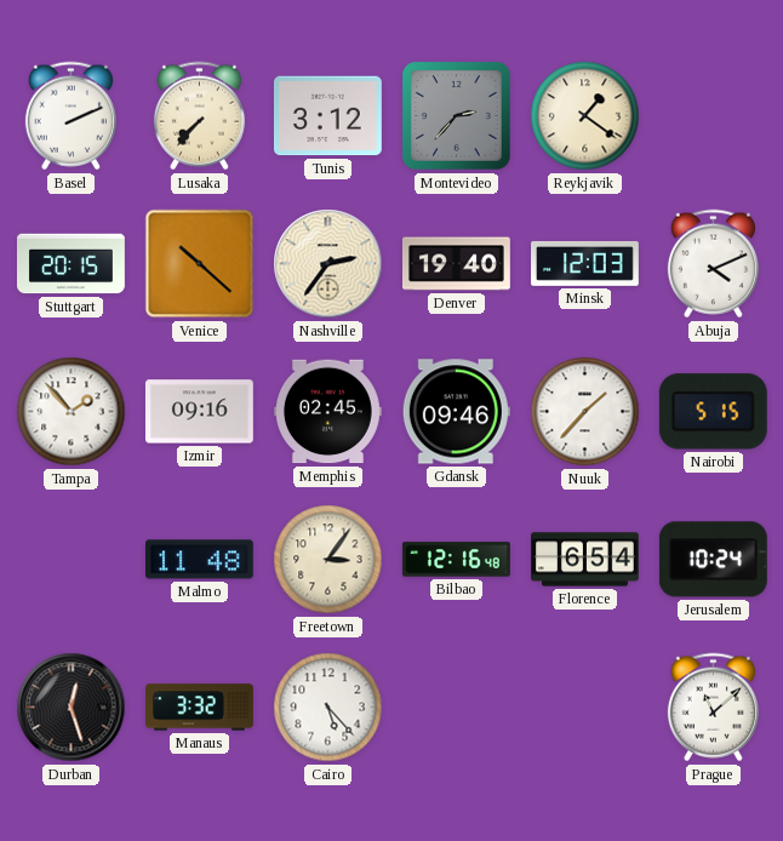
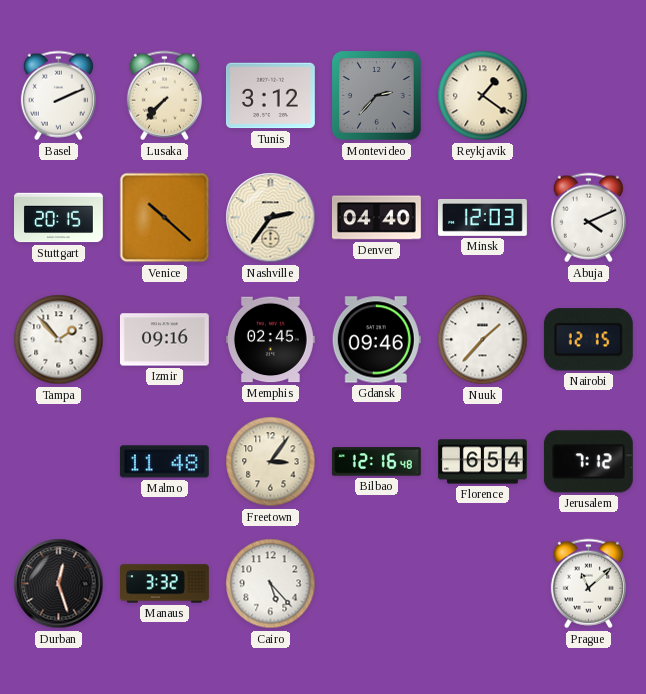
Denver: 19:40 -> 04:40 (377, 218)
Nairobi: 5:15 -> 12:15 (588, 340)
Jerusalem: 10:24 -> 7:12 (588, 462)
